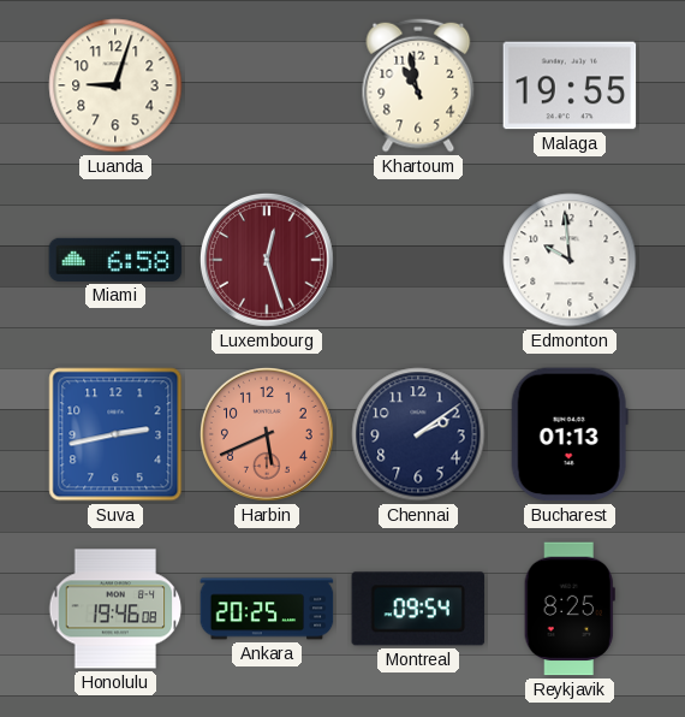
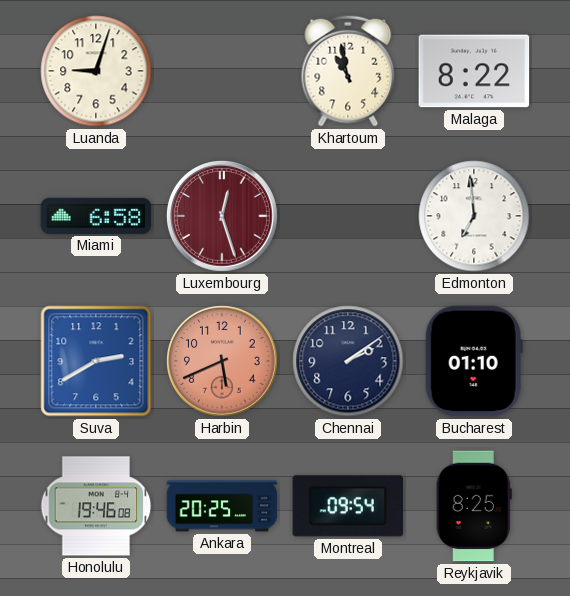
Malaga: 19:55 -> 8:22 (474, 71)
Edmonton: 9:59 -> 6:59 (474, 216)
Suva: 2:43 -> 2:40 (96, 361)
Bucharest: 01:13 -> 01:10 (474, 361)
